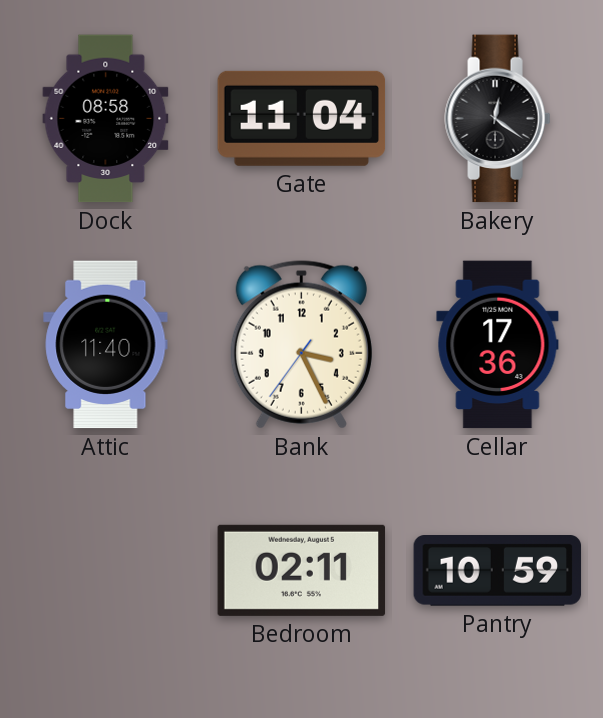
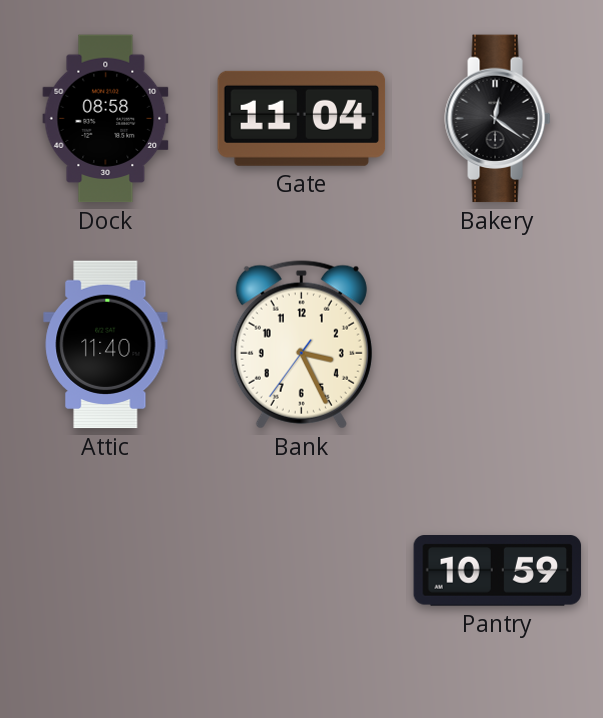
Cellar: 17:36 -> none (498, 345)
Bedroom: 02:11 -> none (302, 570)
